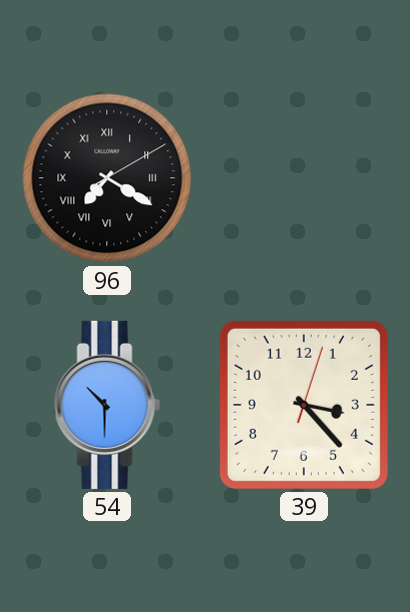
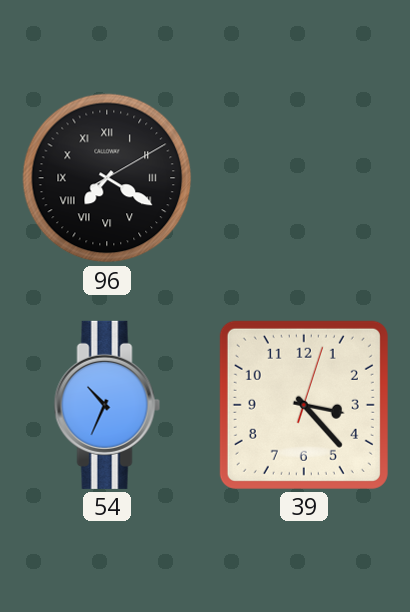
54: 10:30 -> 10:34 (107, 405)
